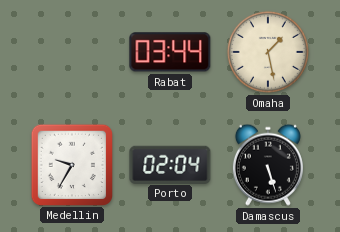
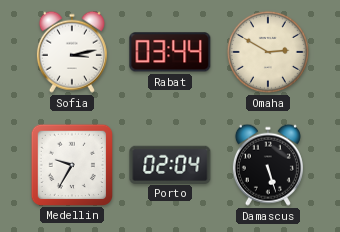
Sofia: none -> 3:13 (72, 52)
Omaha: 1:28 -> 2:50 (268, 52)
